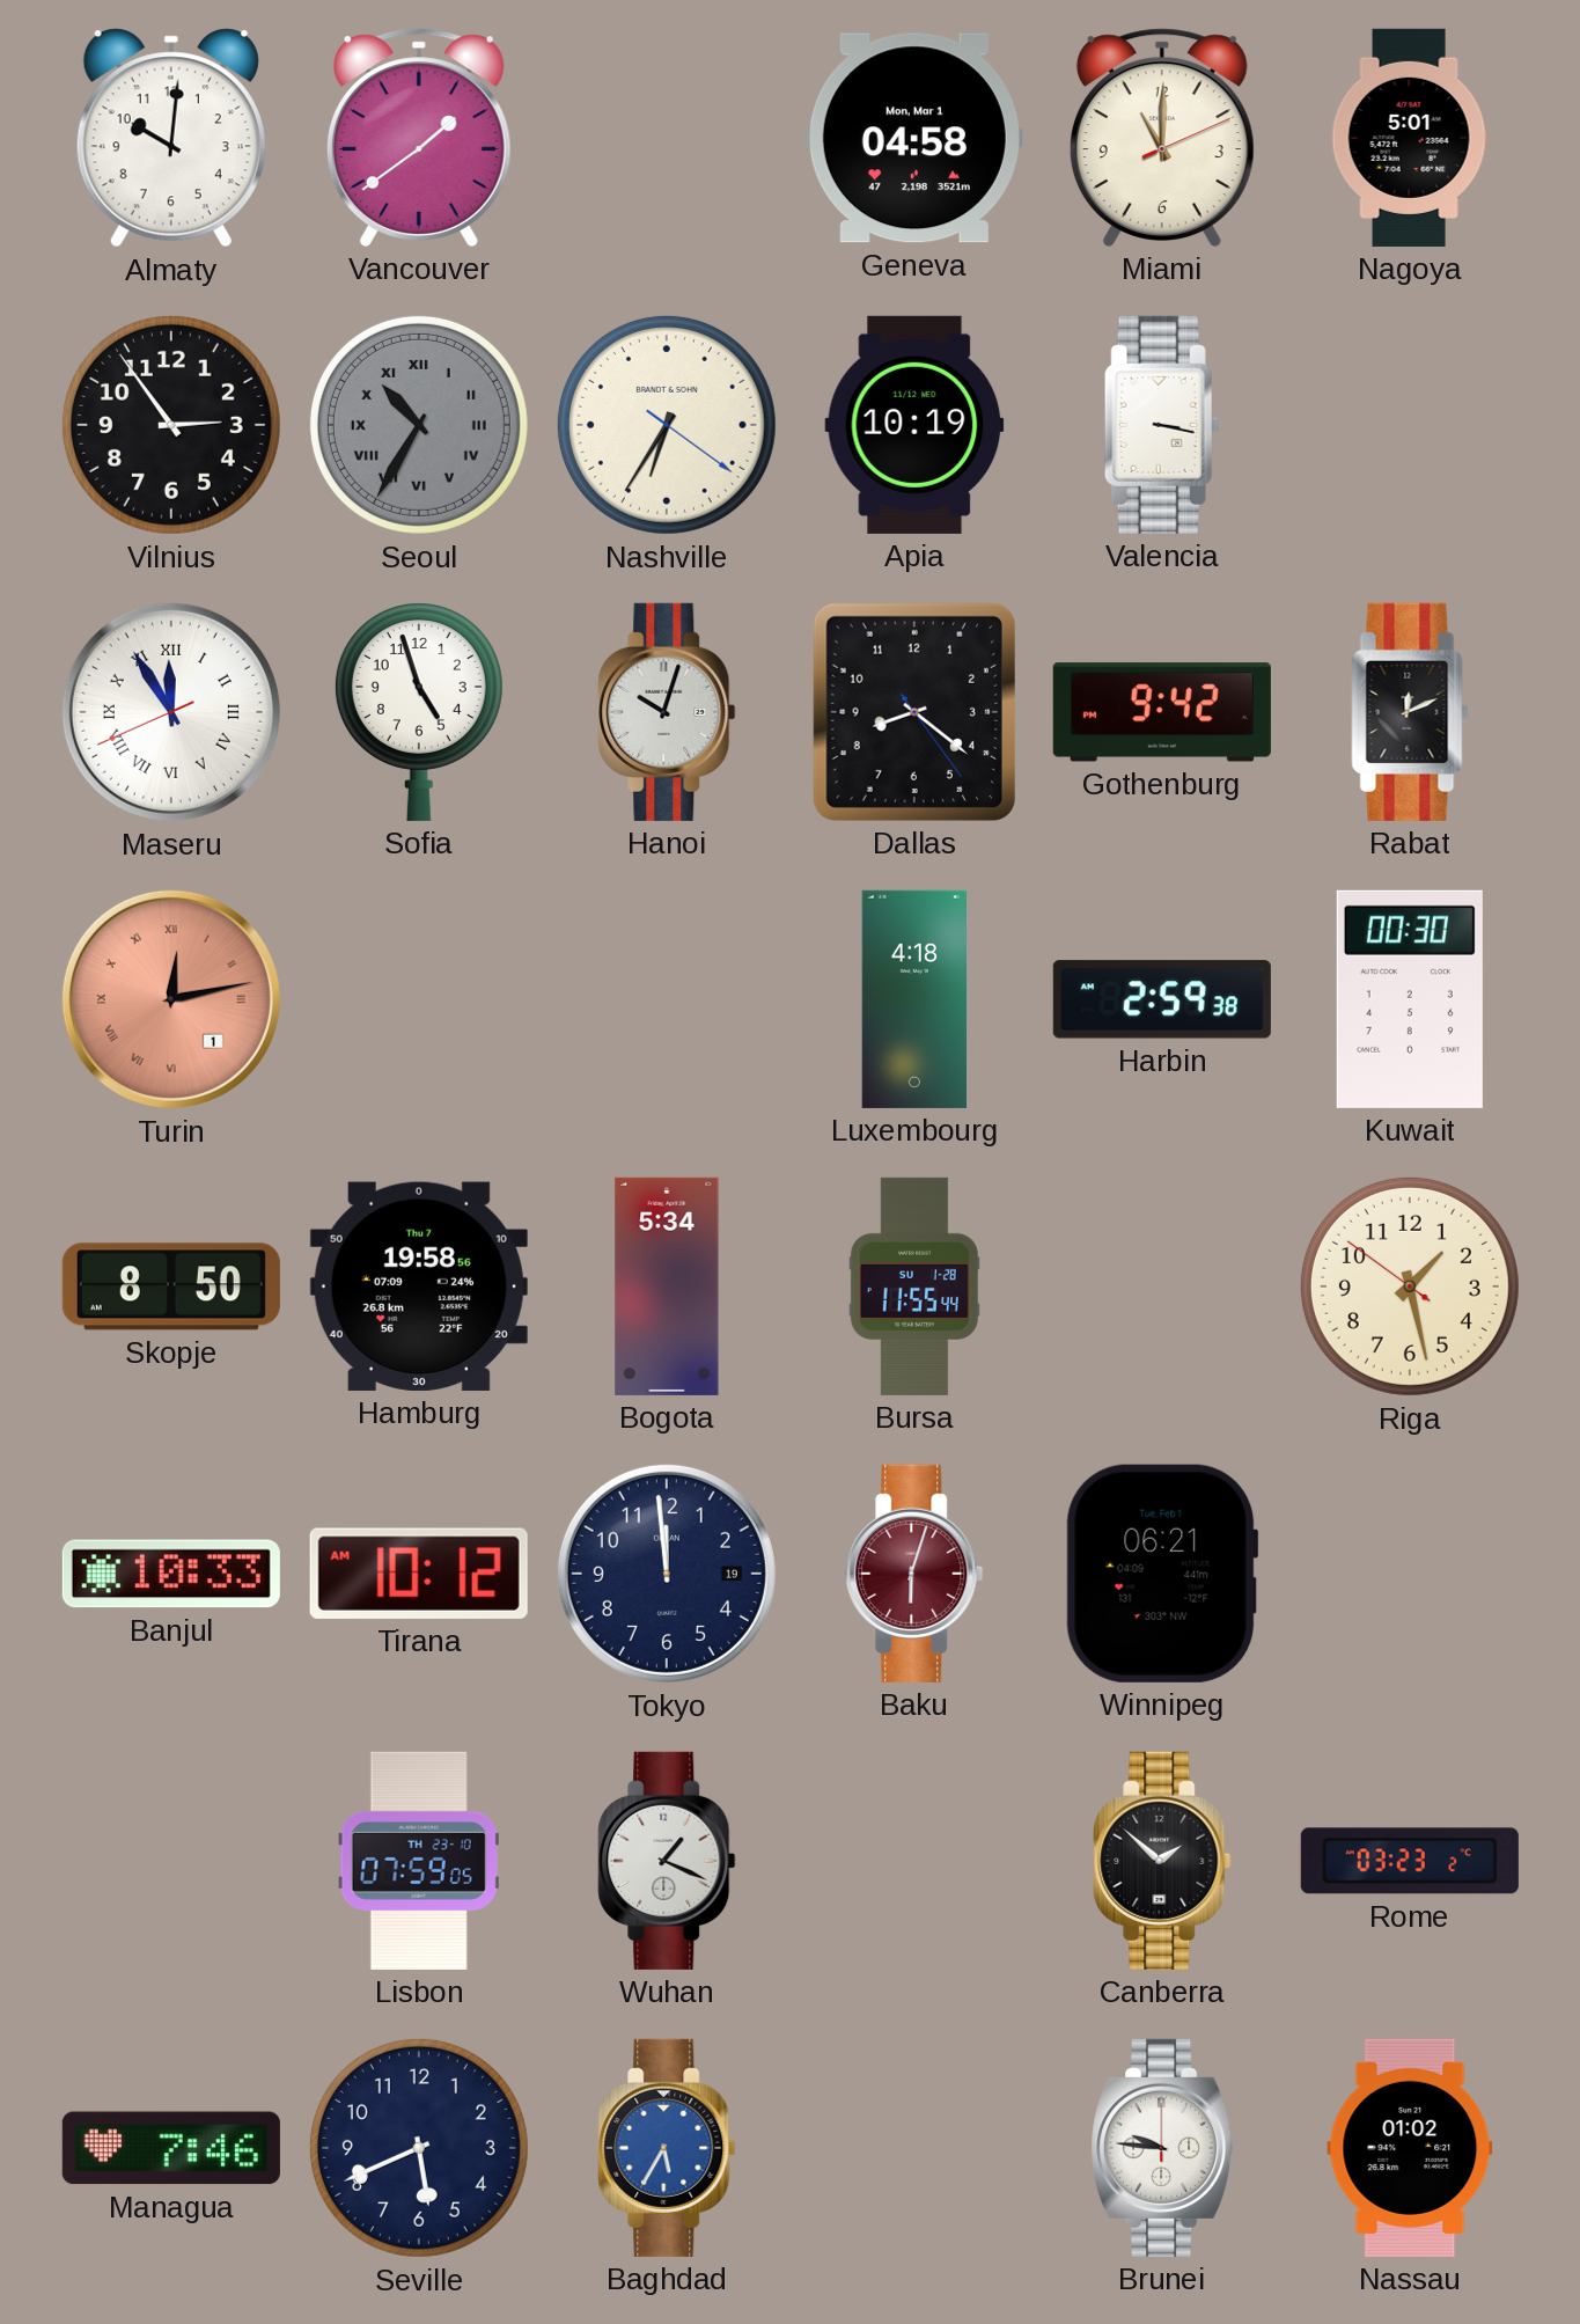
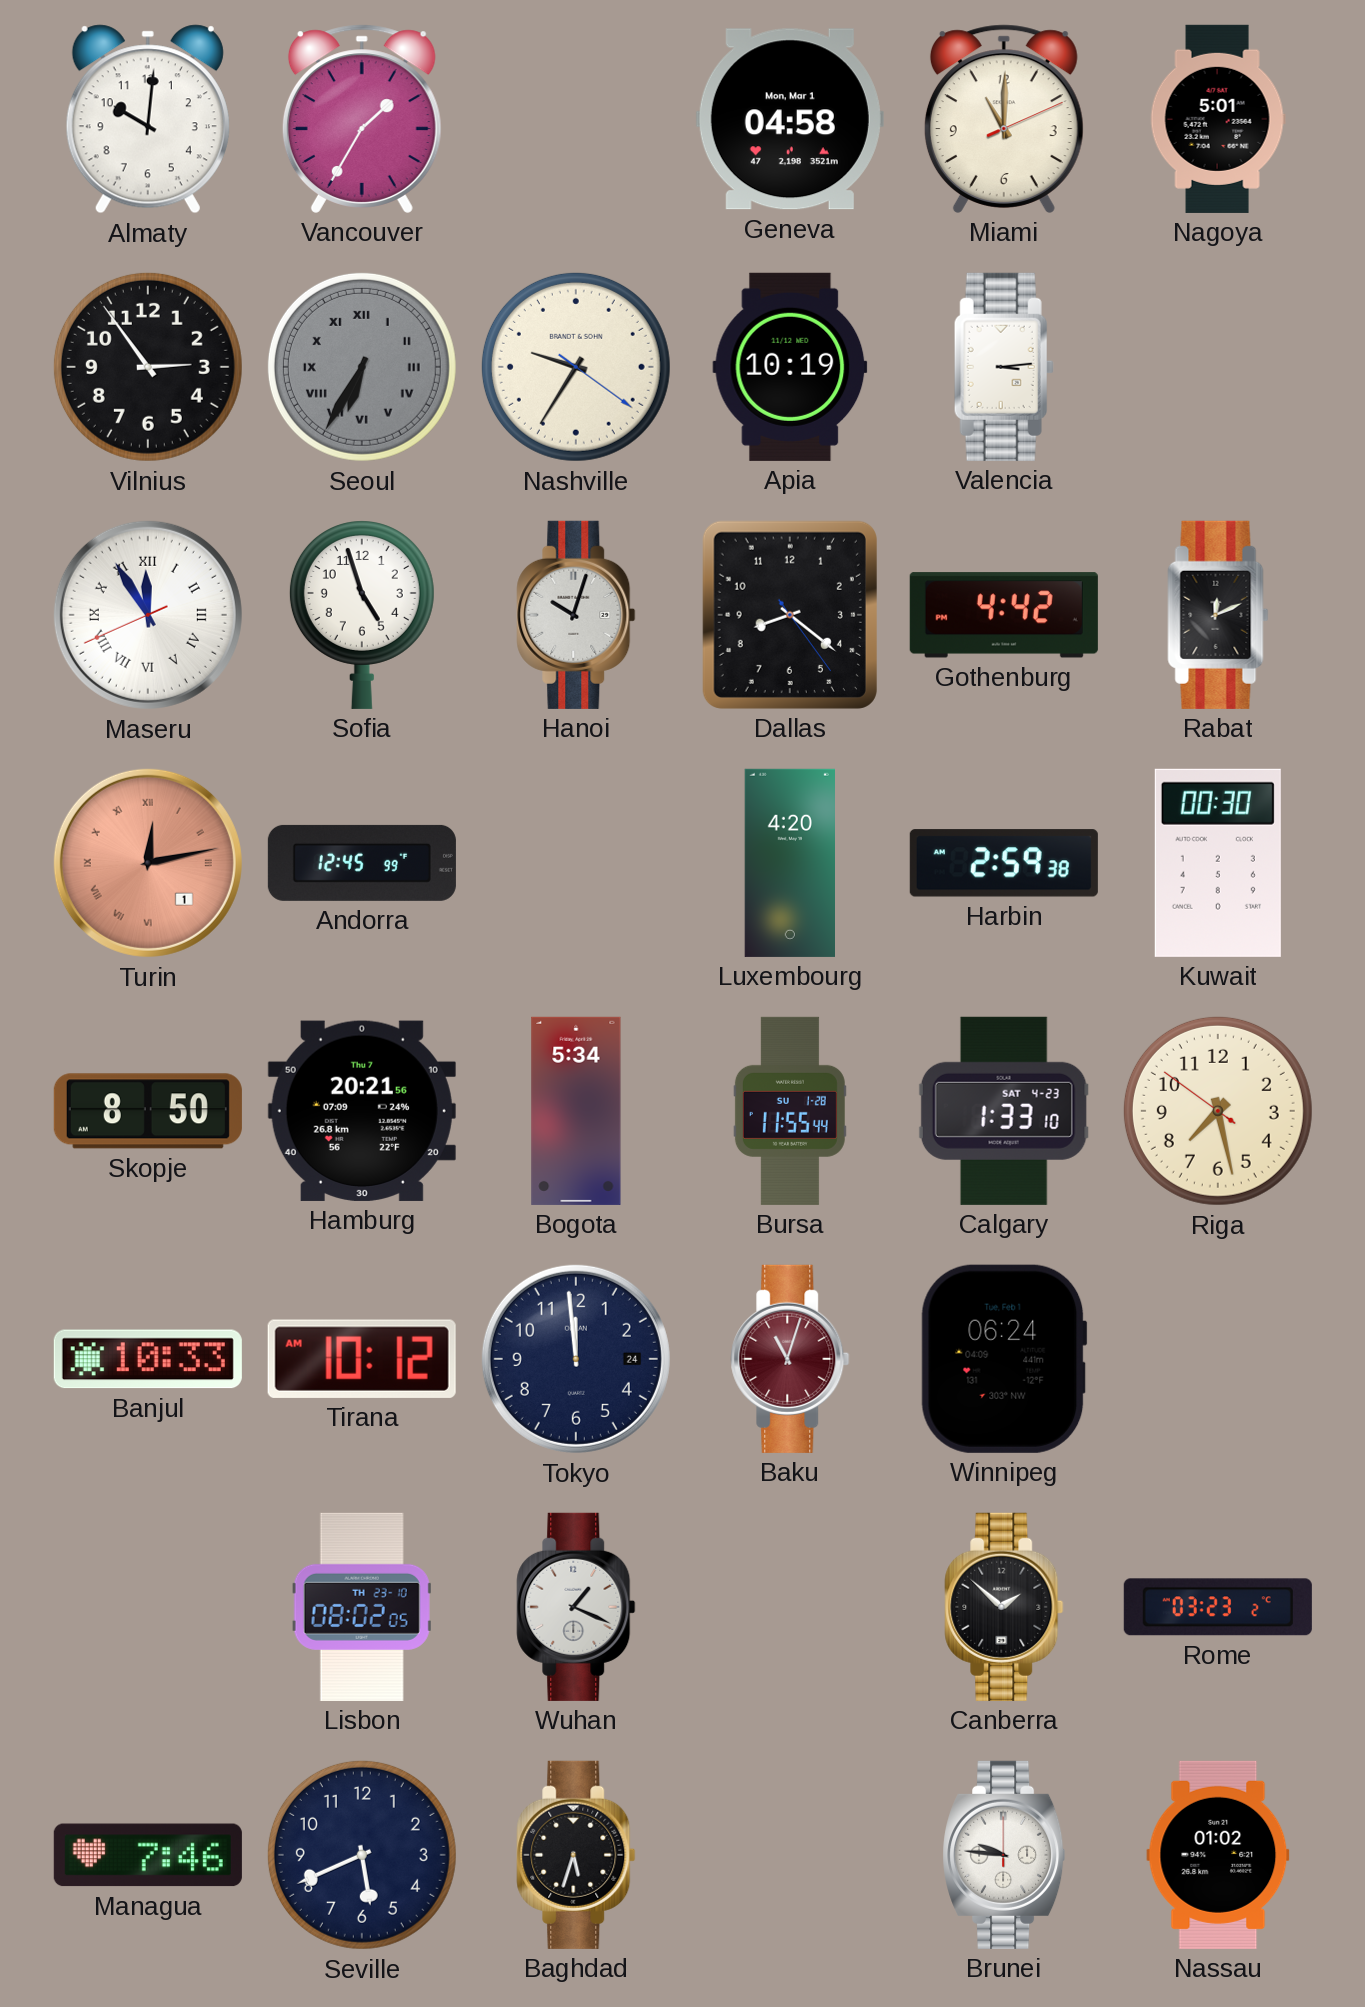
Vancouver: 1:39 -> 1:35 (362, 119)
Seoul: 10:35 -> 6:35 (362, 367)
Nashville: 6:35 -> 9:35 (576, 367)
Valencia: 3:17 -> 3:14 (1004, 367)
Gothenburg: 9:42 -> 4:42 (1004, 615)
Andorra: none -> 12:45 (362, 863)
Luxembourg: 4:18 -> 4:20 (789, 863)
Hamburg: 19:58 -> 20:21 (362, 1111)
Calgary: none -> 1:33 (1004, 1111)
Riga: 1:27 -> 7:27 (1218, 1111)
Tokyo date: 19 -> 24 (576, 1359)
Baku: 6:03 -> 11:03 (790, 1359)
Winnipeg: 06:21 -> 06:24 (1004, 1359)
Lisbon: 07:59 -> 08:02 (362, 1607)
Baghdad: 5:35 -> 5:33 (576, 1855)
Baghdad dial: blue -> black (576, 1855)
